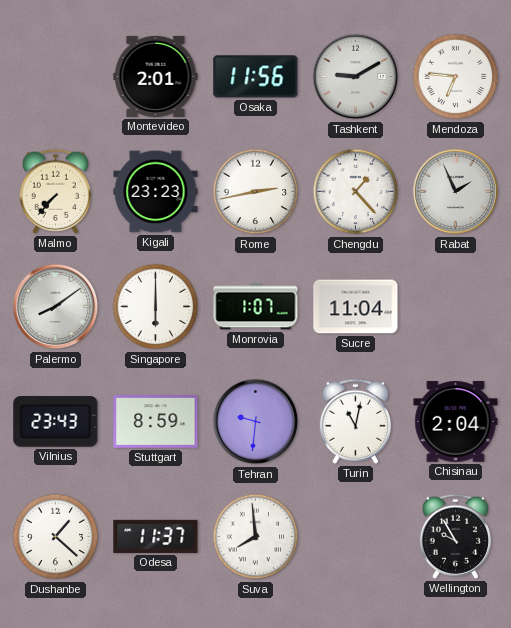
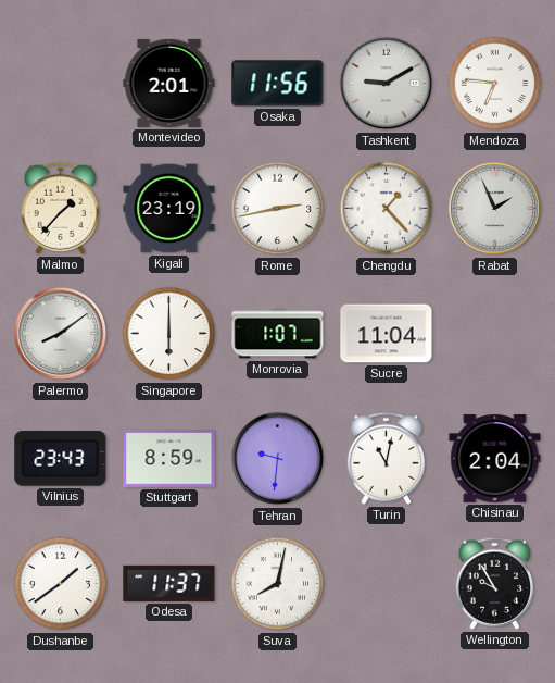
Malmo: 7:37 -> 1:37 (60, 208)
Kigali: 23:23 -> 23:19 (169, 209)
Dushanbe: 1:22 -> 1:39 (61, 584)
Suva: 7:59 -> 8:02 (278, 584)
